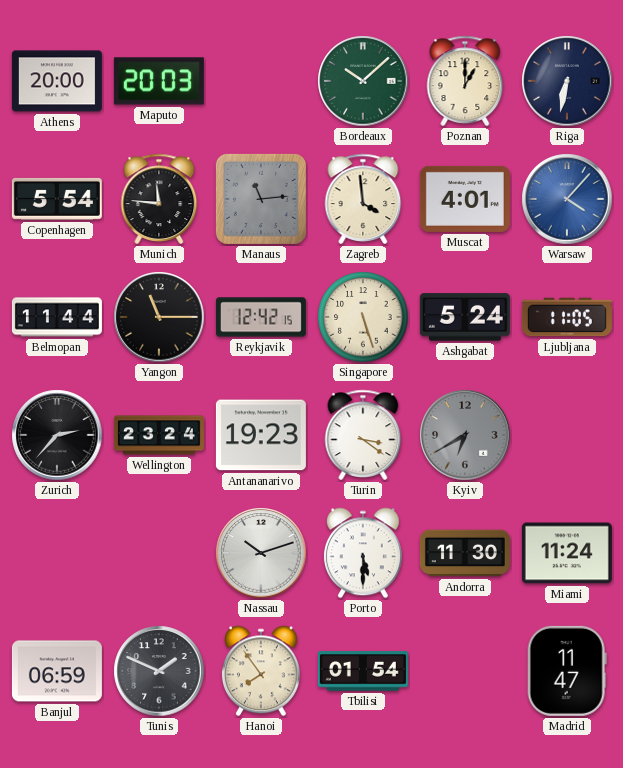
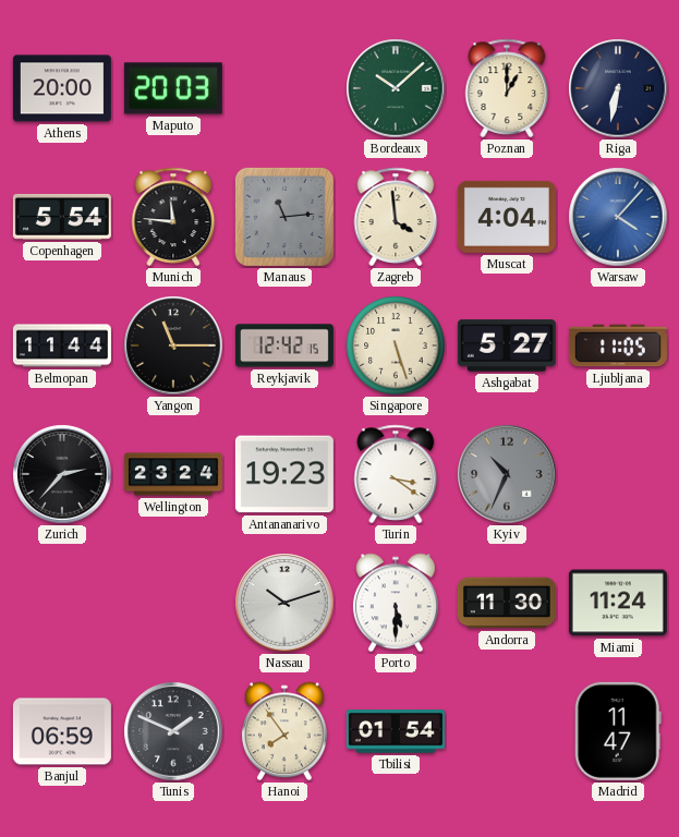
Muscat: 4:01 -> 4:04 (507, 217)
Ashgabat: 5:24 -> 5:27 (507, 345)
Kyiv: 6:40 -> 10:34 (507, 474)
